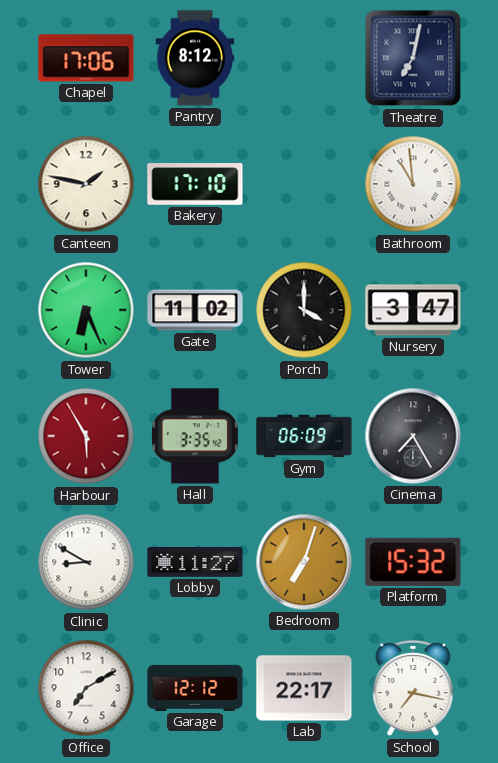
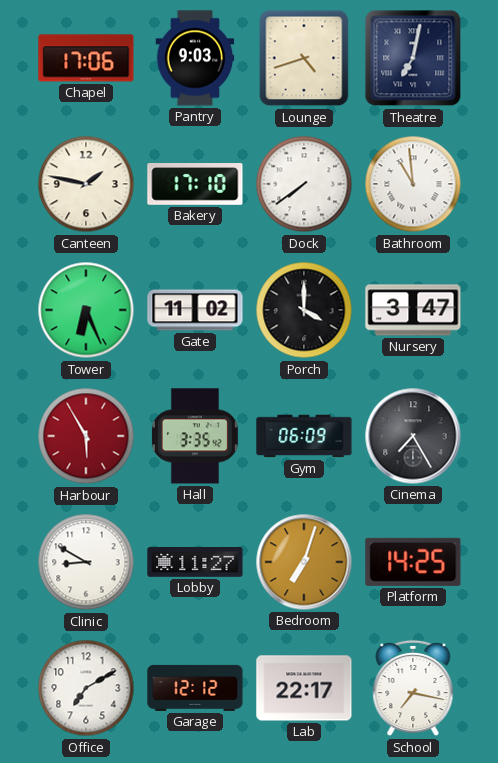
Pantry: 8:12 -> 9:03 (195, 58)
Lounge: none -> 4:42 (304, 58)
Dock: none -> 7:39 (304, 184)
Platform: 15:32 -> 14:25 (413, 562)
